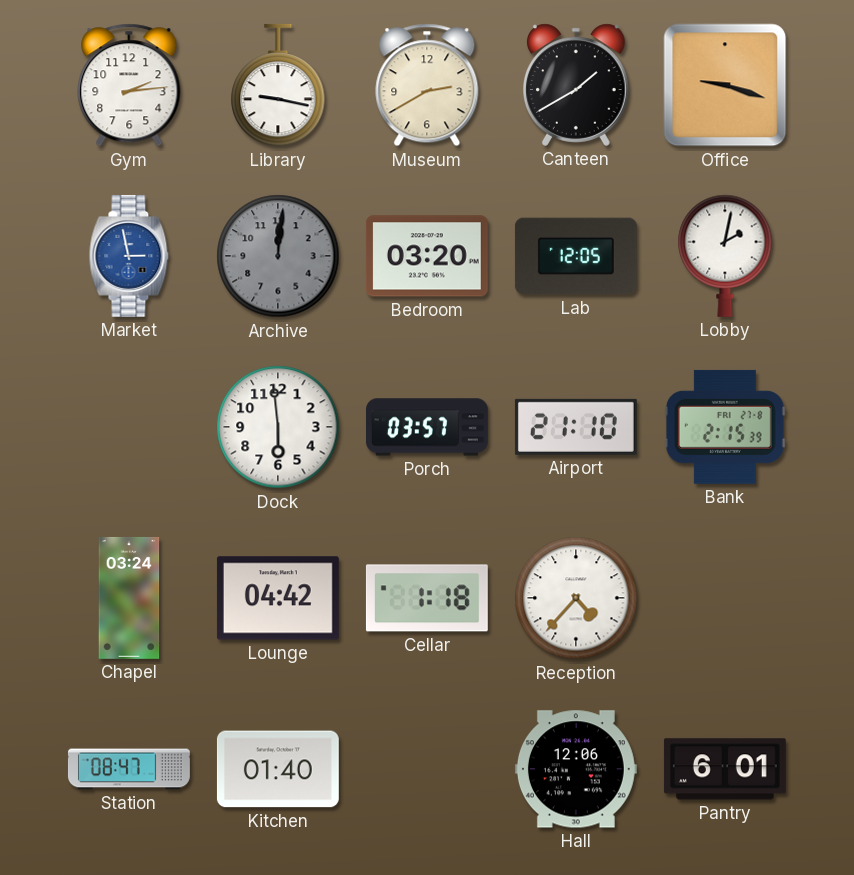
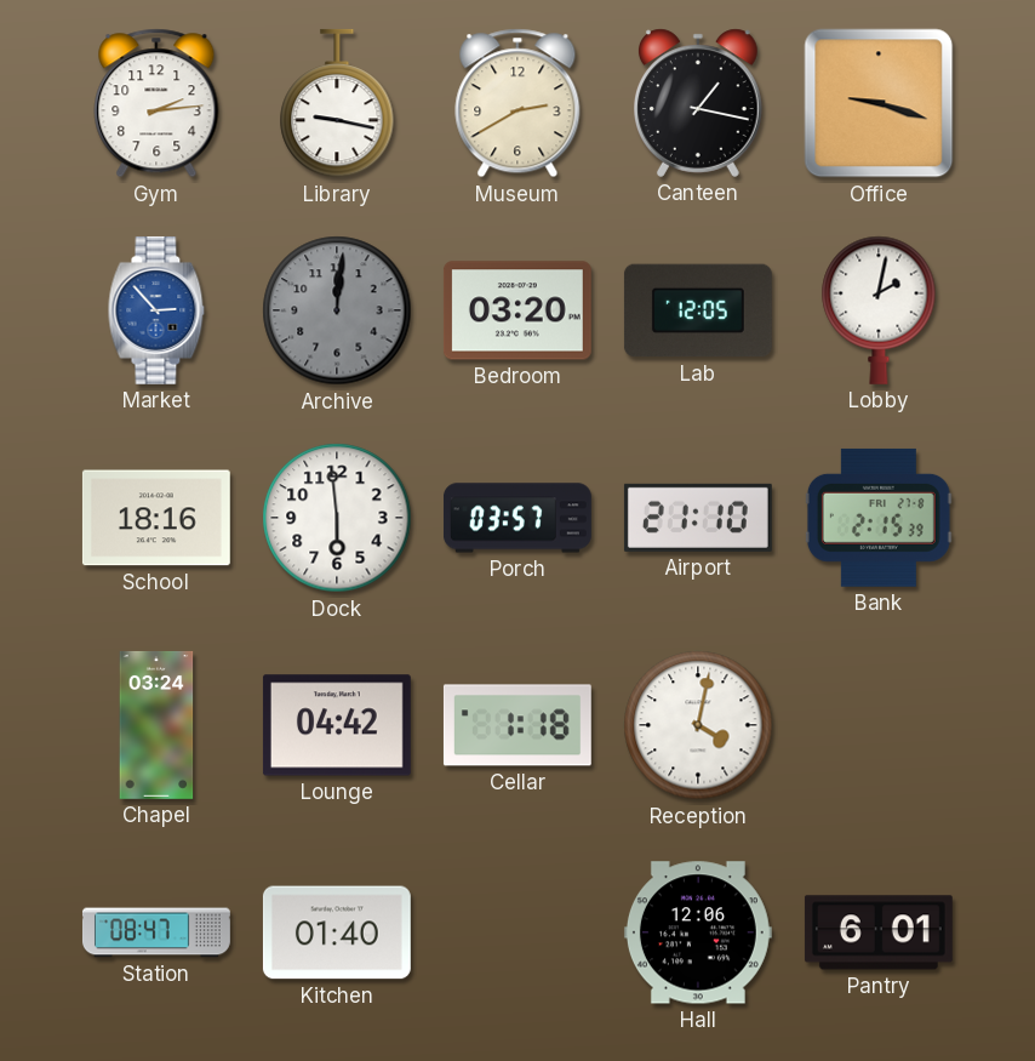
Canteen: 1:40 -> 1:17 (699, 103)
Market: 2:58 -> 2:53 (156, 310)
School: none -> 18:16 (156, 518)
Reception: 4:37 -> 4:02 (698, 725)
